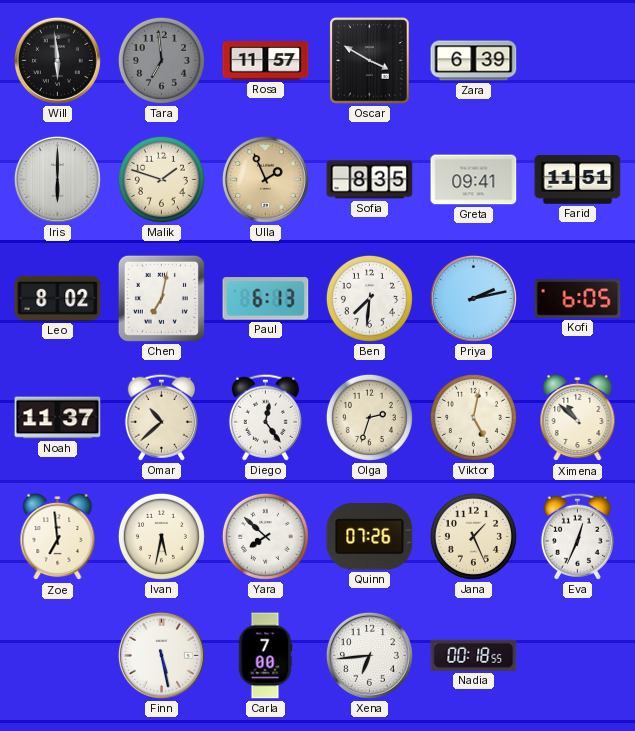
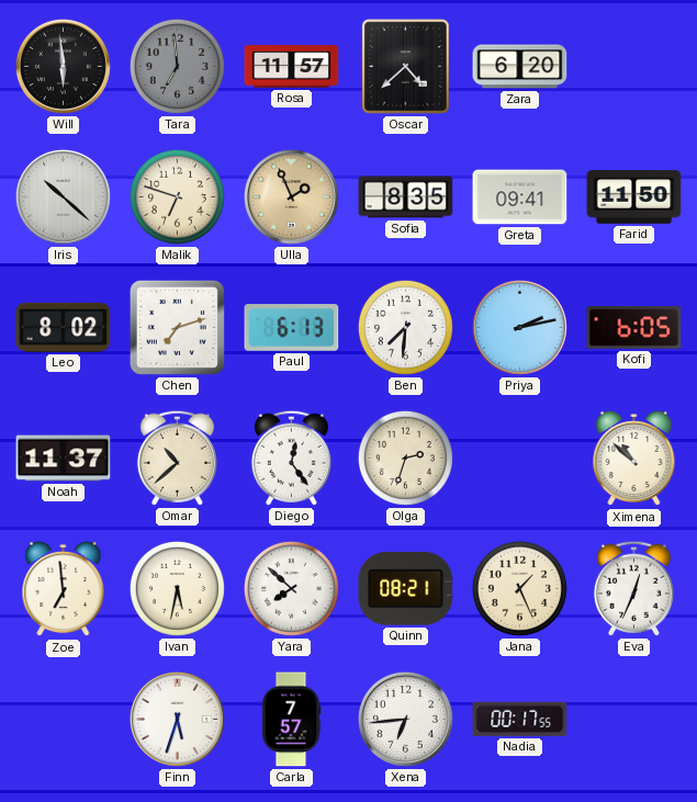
Oscar: 3:50 -> 4:38 (406, 67)
Zara: 6:39 -> 6:20 (520, 67)
Iris: 6:00 -> 10:22 (63, 196)
Malik: 1:48 -> 6:48 (177, 196)
Farid: 11:51 -> 11:50 (634, 197)
Chen: 7:02 -> 7:12 (177, 327)
Viktor: 5:02 -> none (473, 417)
Quinn: 07:26 -> 08:21 (406, 589)
Finn: 5:28 -> 5:33 (177, 719)
Carla: 7:00 -> 7:57 (291, 720)
Nadia: 00:18 -> 00:17 (520, 719)
